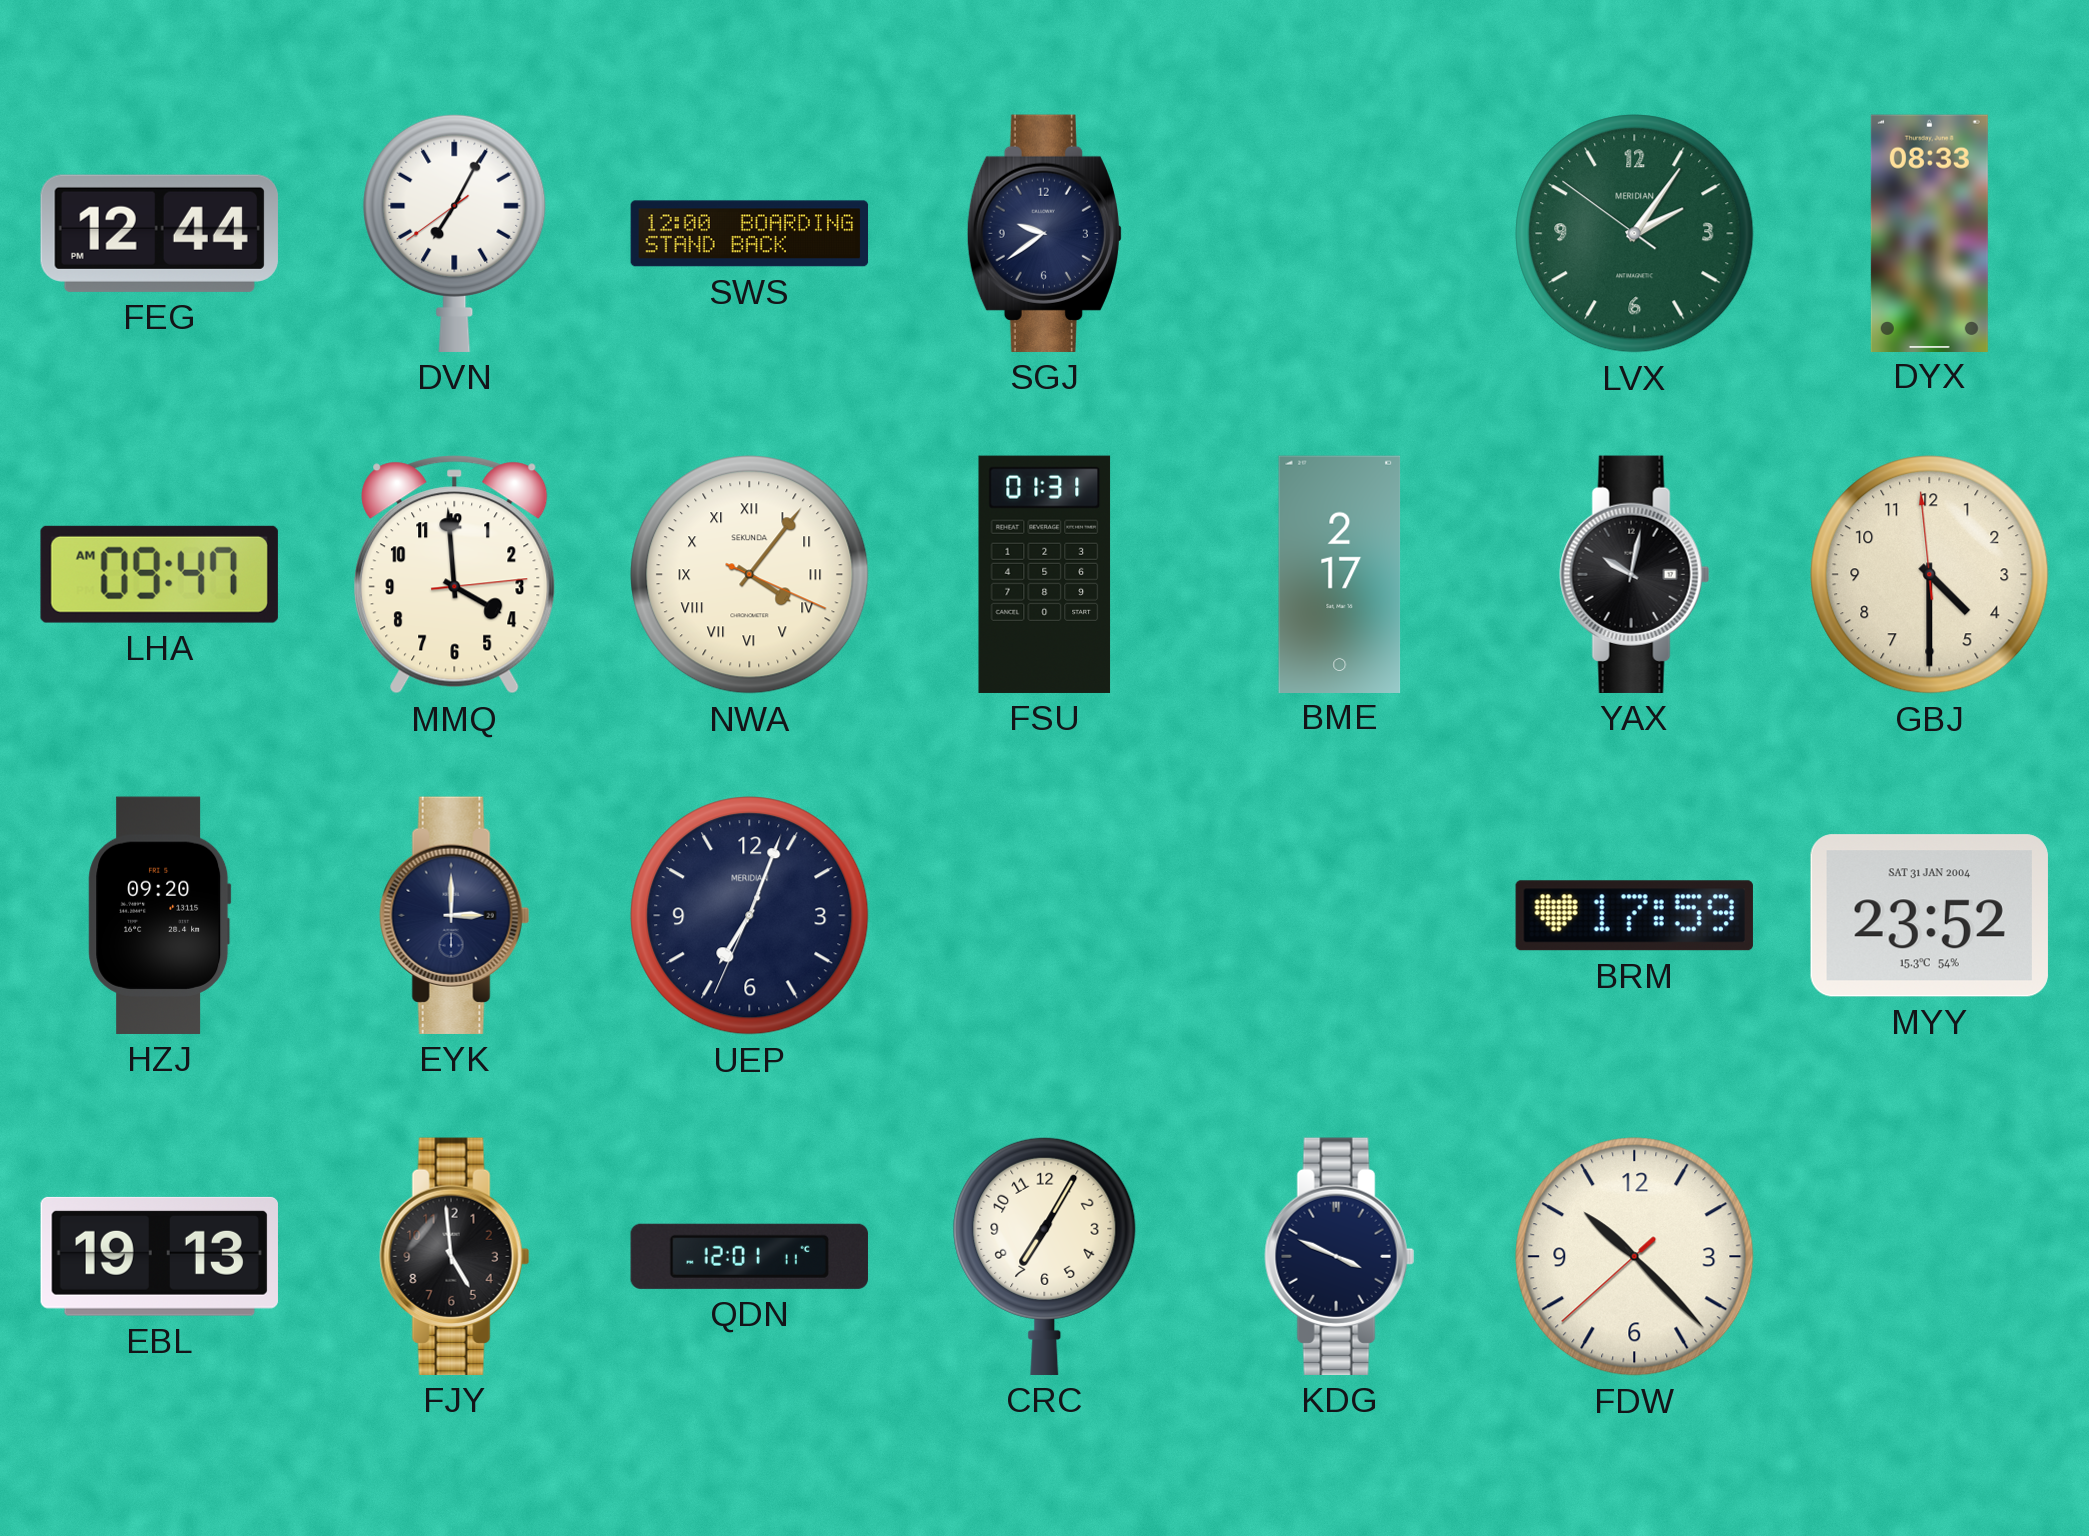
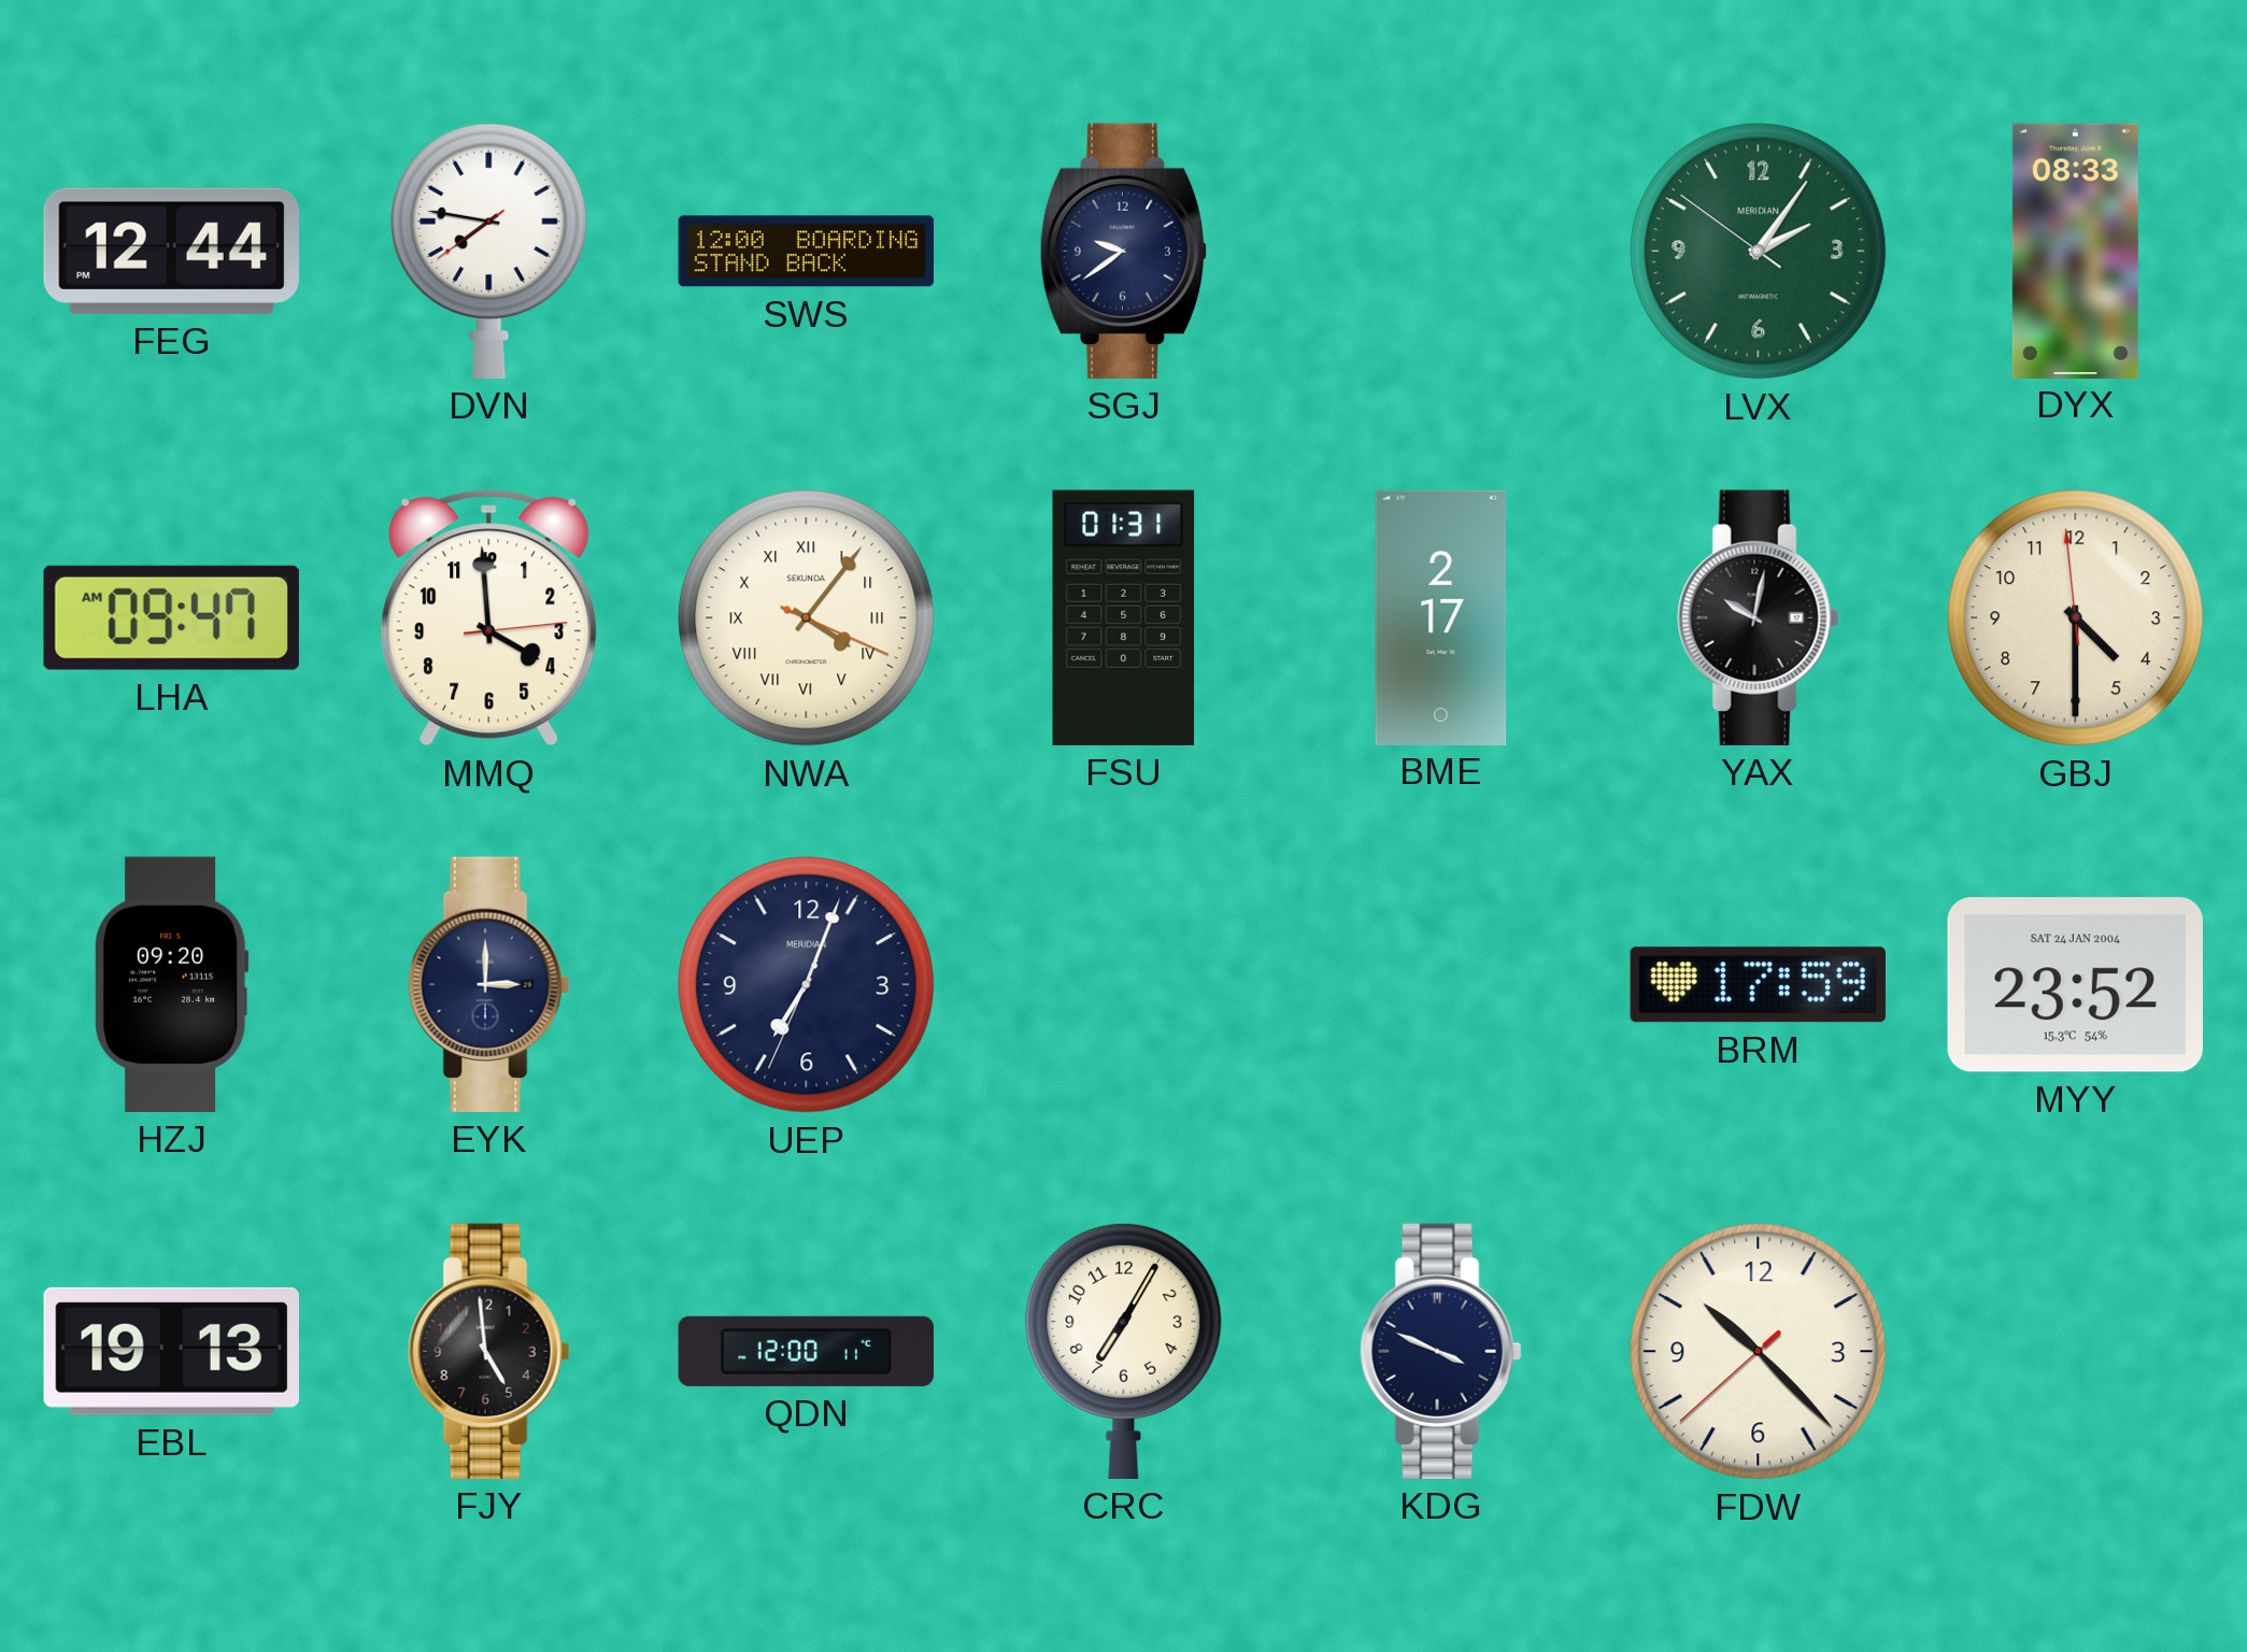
DVN: 7:04 -> 7:46 (489, 251)
MYY date: SAT 31 JAN 2004 -> SAT 24 JAN 2004 (2075, 985)
QDN: 12:01 -> 12:00 (806, 1351)
